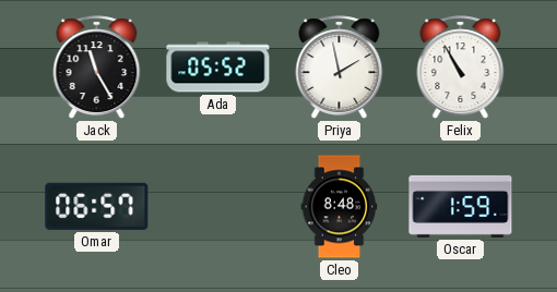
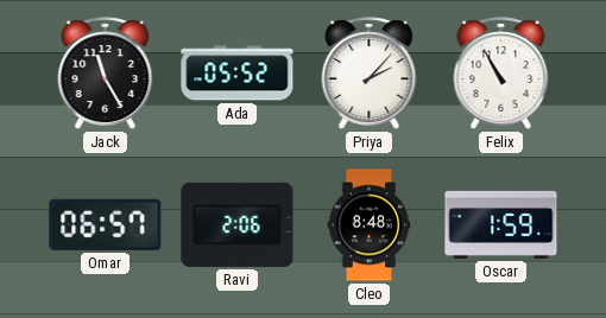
Priya: 1:58 -> 2:07 (370, 74)
Ravi: none -> 2:06 (238, 224)
